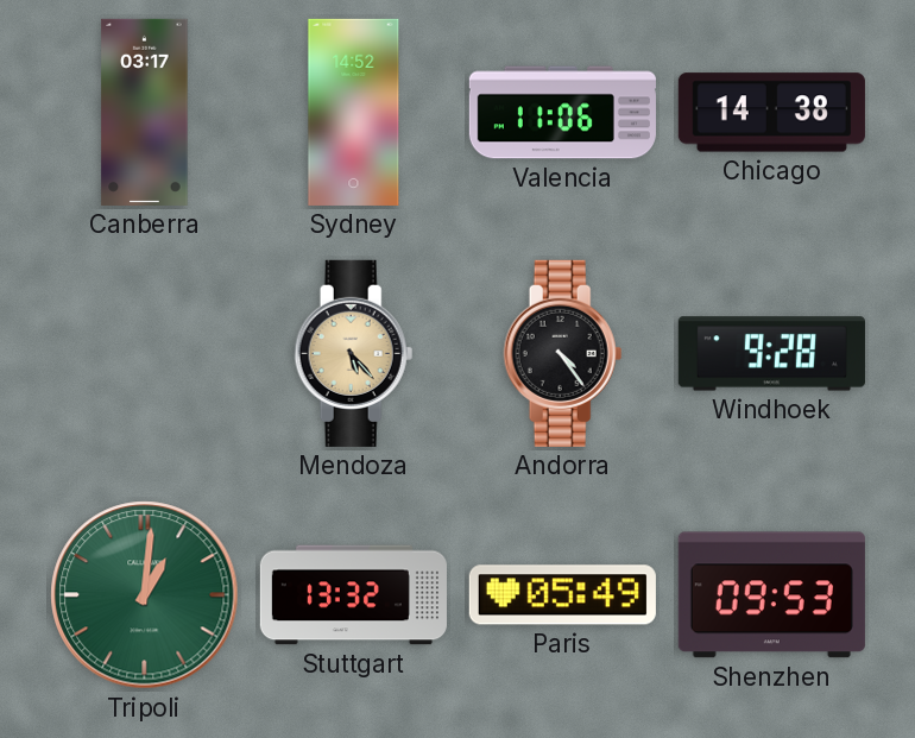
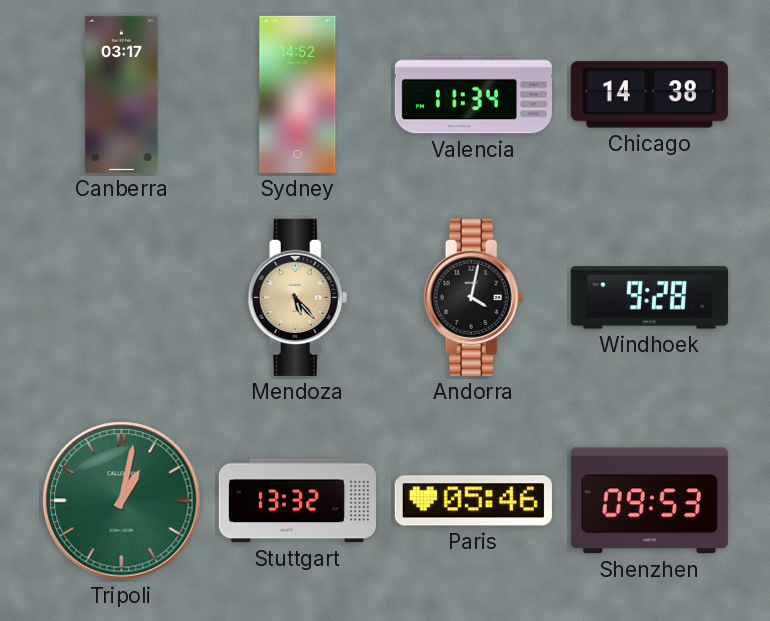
Valencia: 11:06 -> 11:34 (473, 95)
Andorra: 4:24 -> 4:02 (474, 297)
Tripoli: 1:01 -> 1:02 (122, 501)
Paris: 05:49 -> 05:46 (473, 501)
